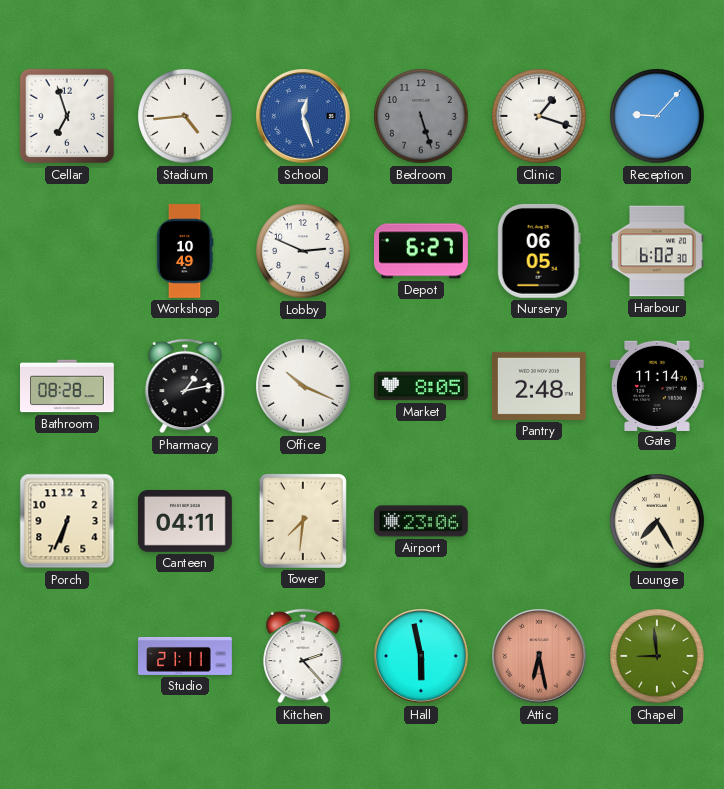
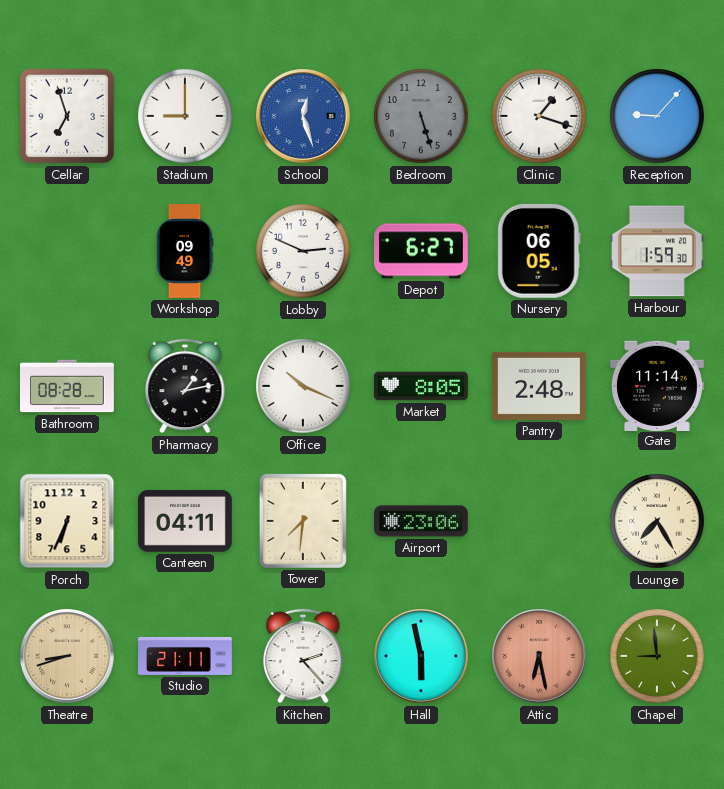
Stadium: 4:44 -> 9:00 (185, 116)
Workshop: 10:49 -> 09:49 (185, 251)
Harbour: 6:02 -> 1:59 (658, 251)
Theatre: none -> 8:42 (68, 657)
